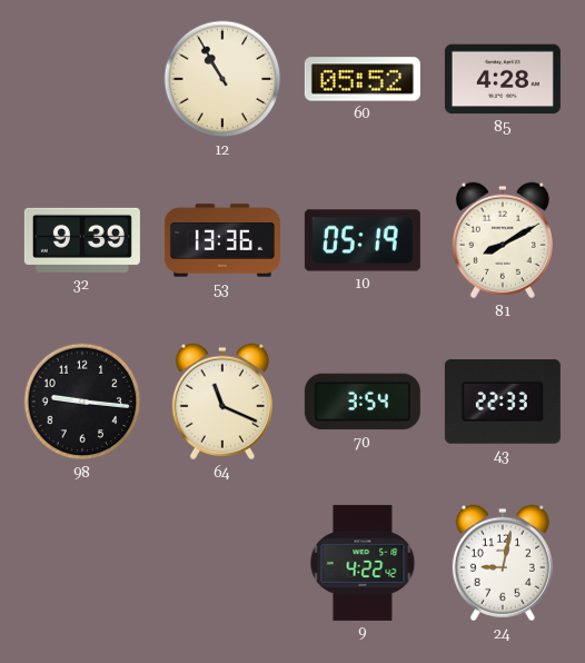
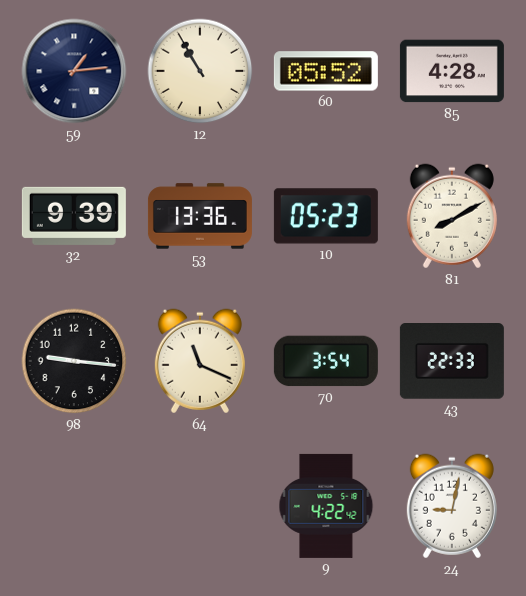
59: none -> 1:14 (74, 71)
10: 05:19 -> 05:23 (326, 216)
